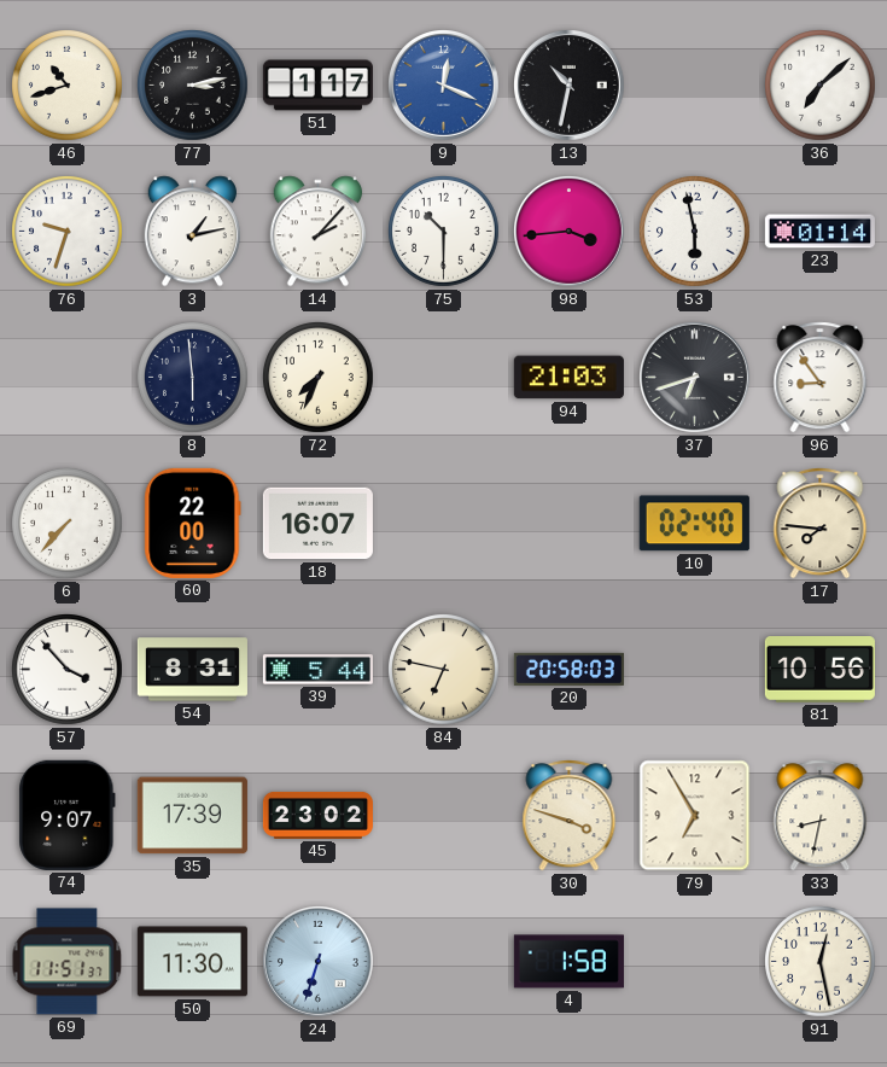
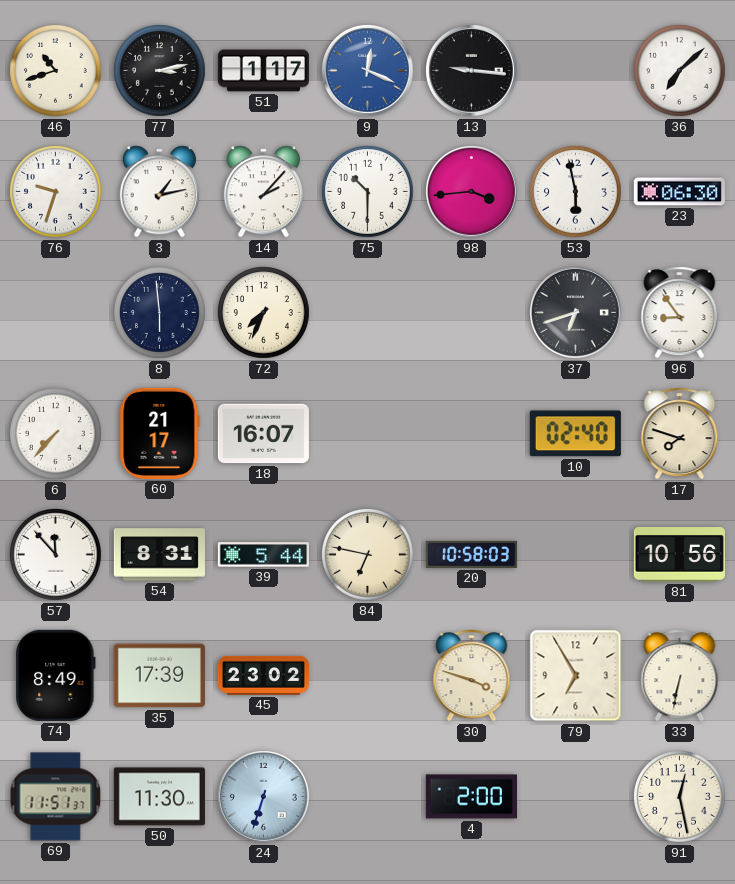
13: 10:32 -> 9:16 (472, 71)
23: 01:14 -> 06:30 (679, 192)
94: 21:03 -> none (568, 378)
60: 22:00 -> 21:17 (160, 433)
17: 7:46 -> 7:48 (680, 434)
57: 3:53 -> 11:53 (56, 555)
20: 20:58 -> 10:58 (471, 554)
74: 9:07 -> 8:49 (56, 675)
33: 8:32 -> 6:32 (680, 676)
4: 1:58 -> 2:00 (471, 797)
